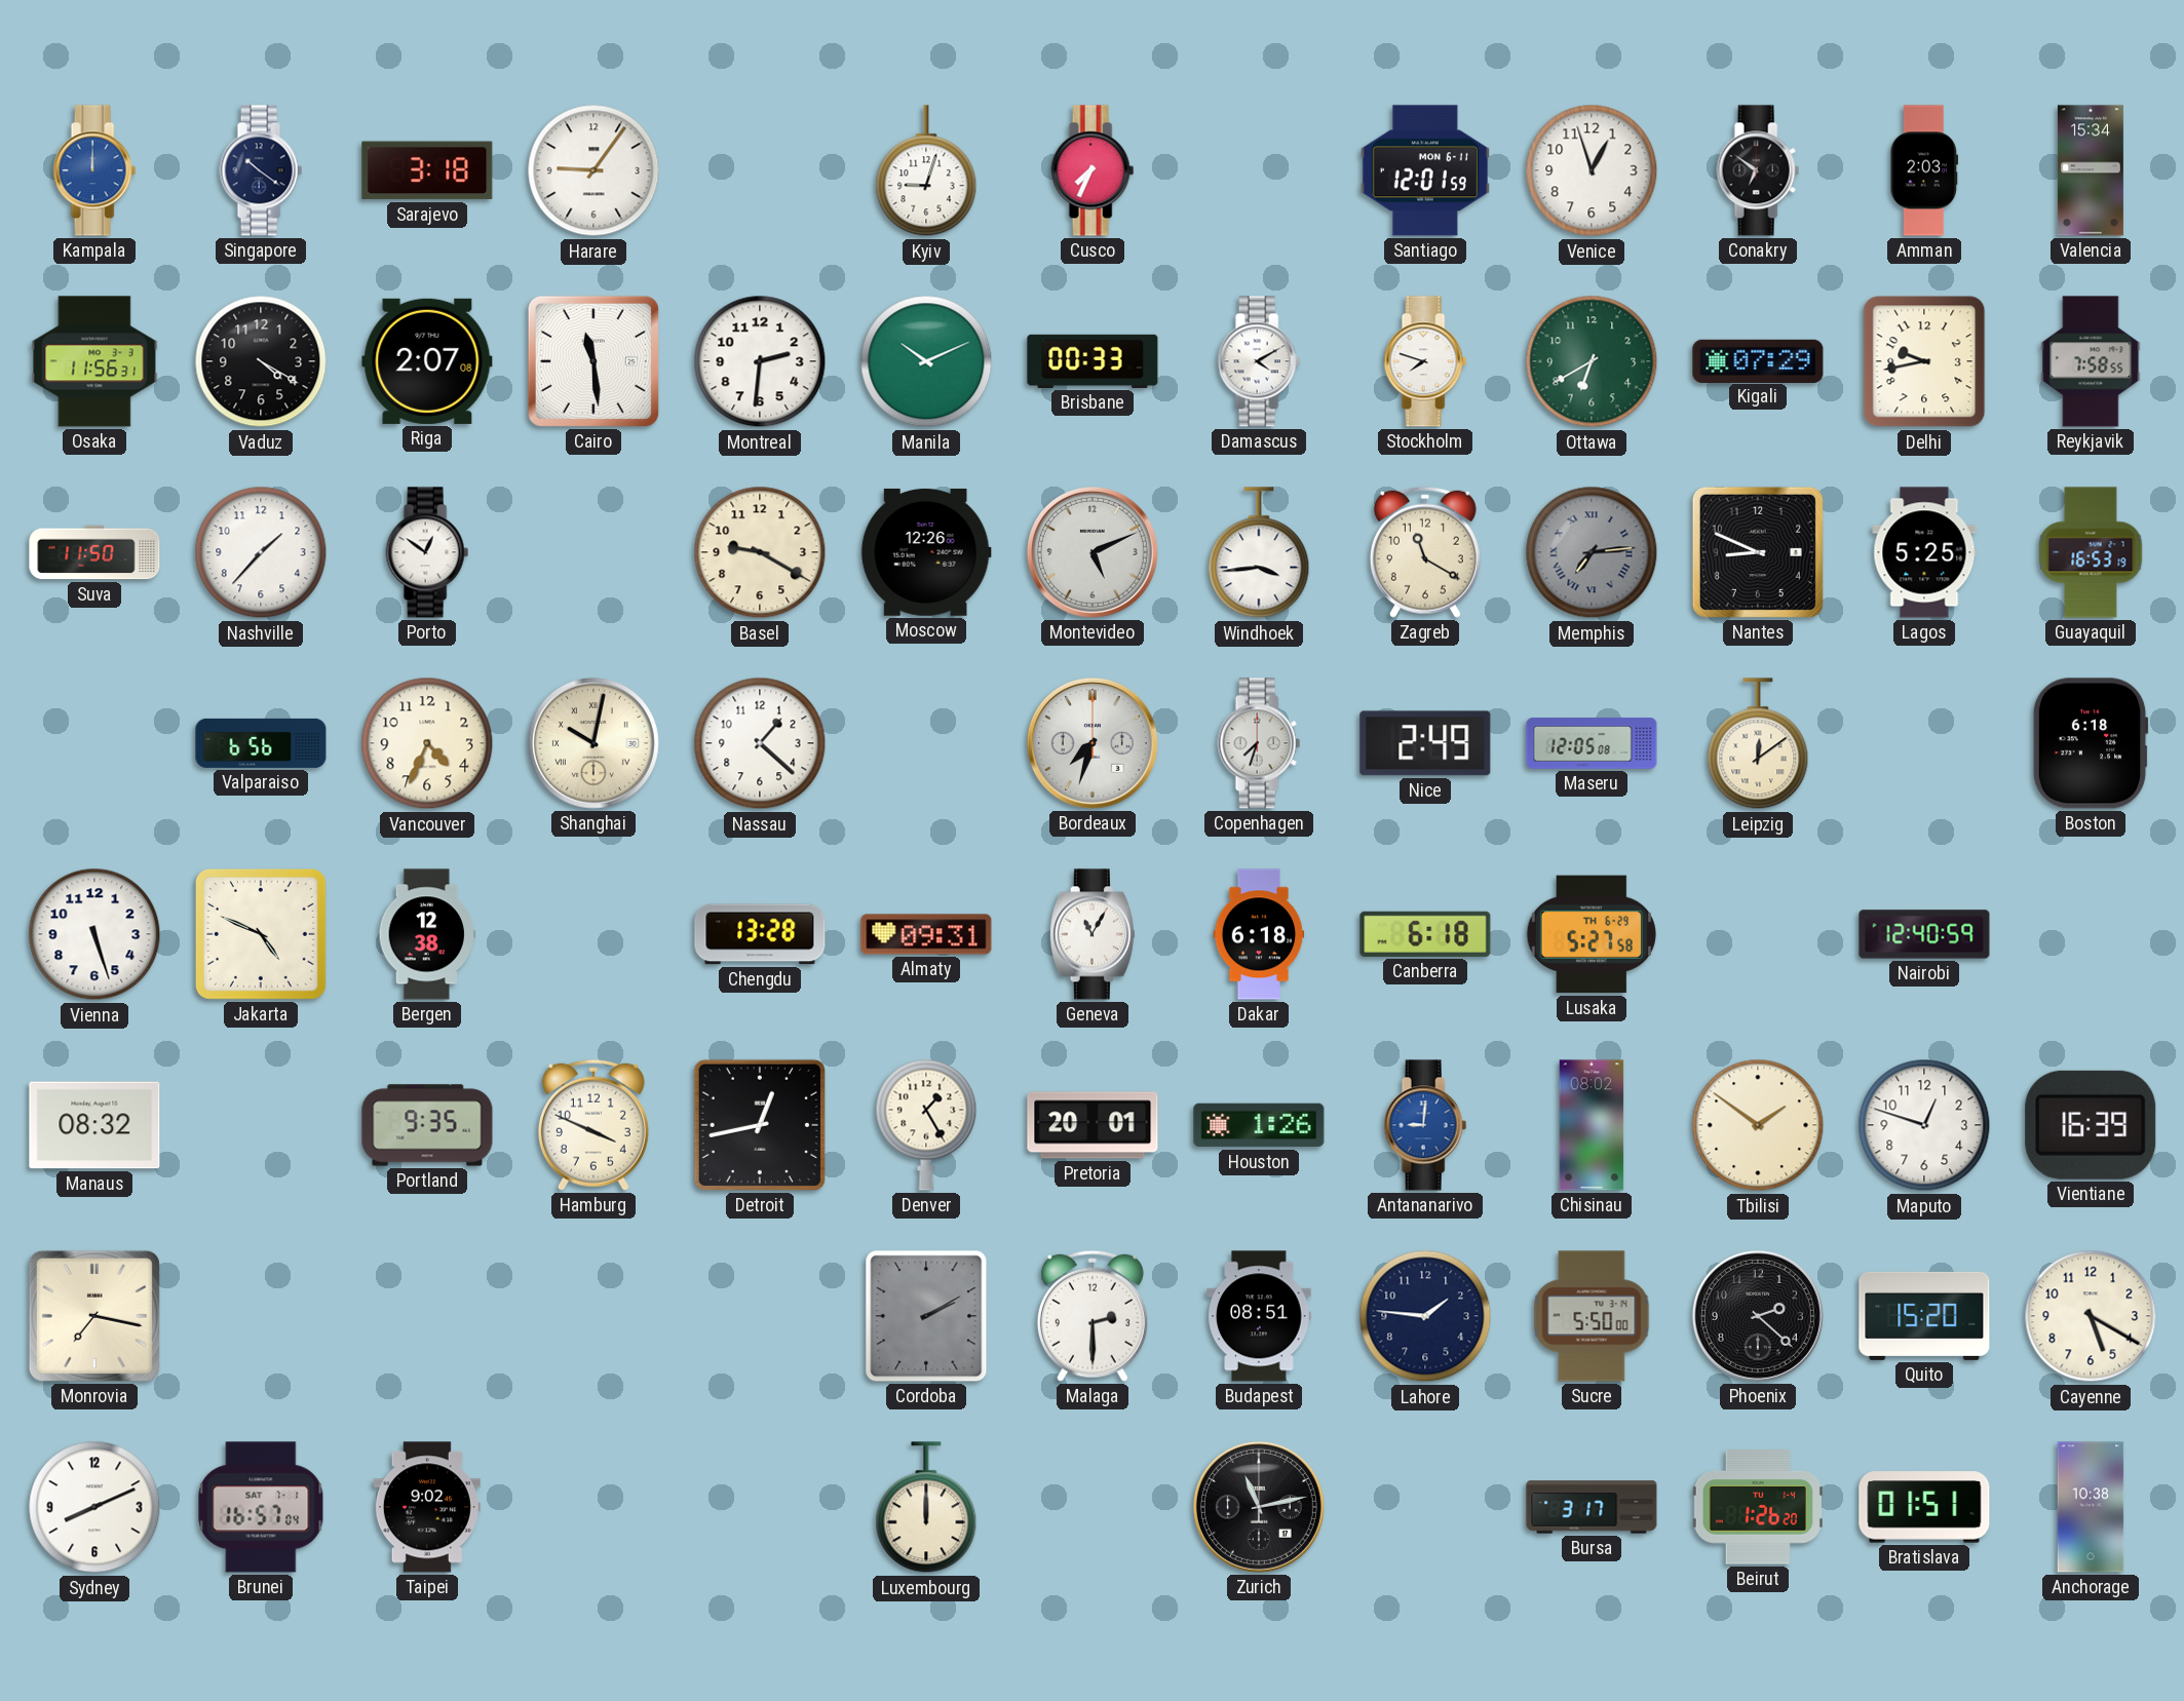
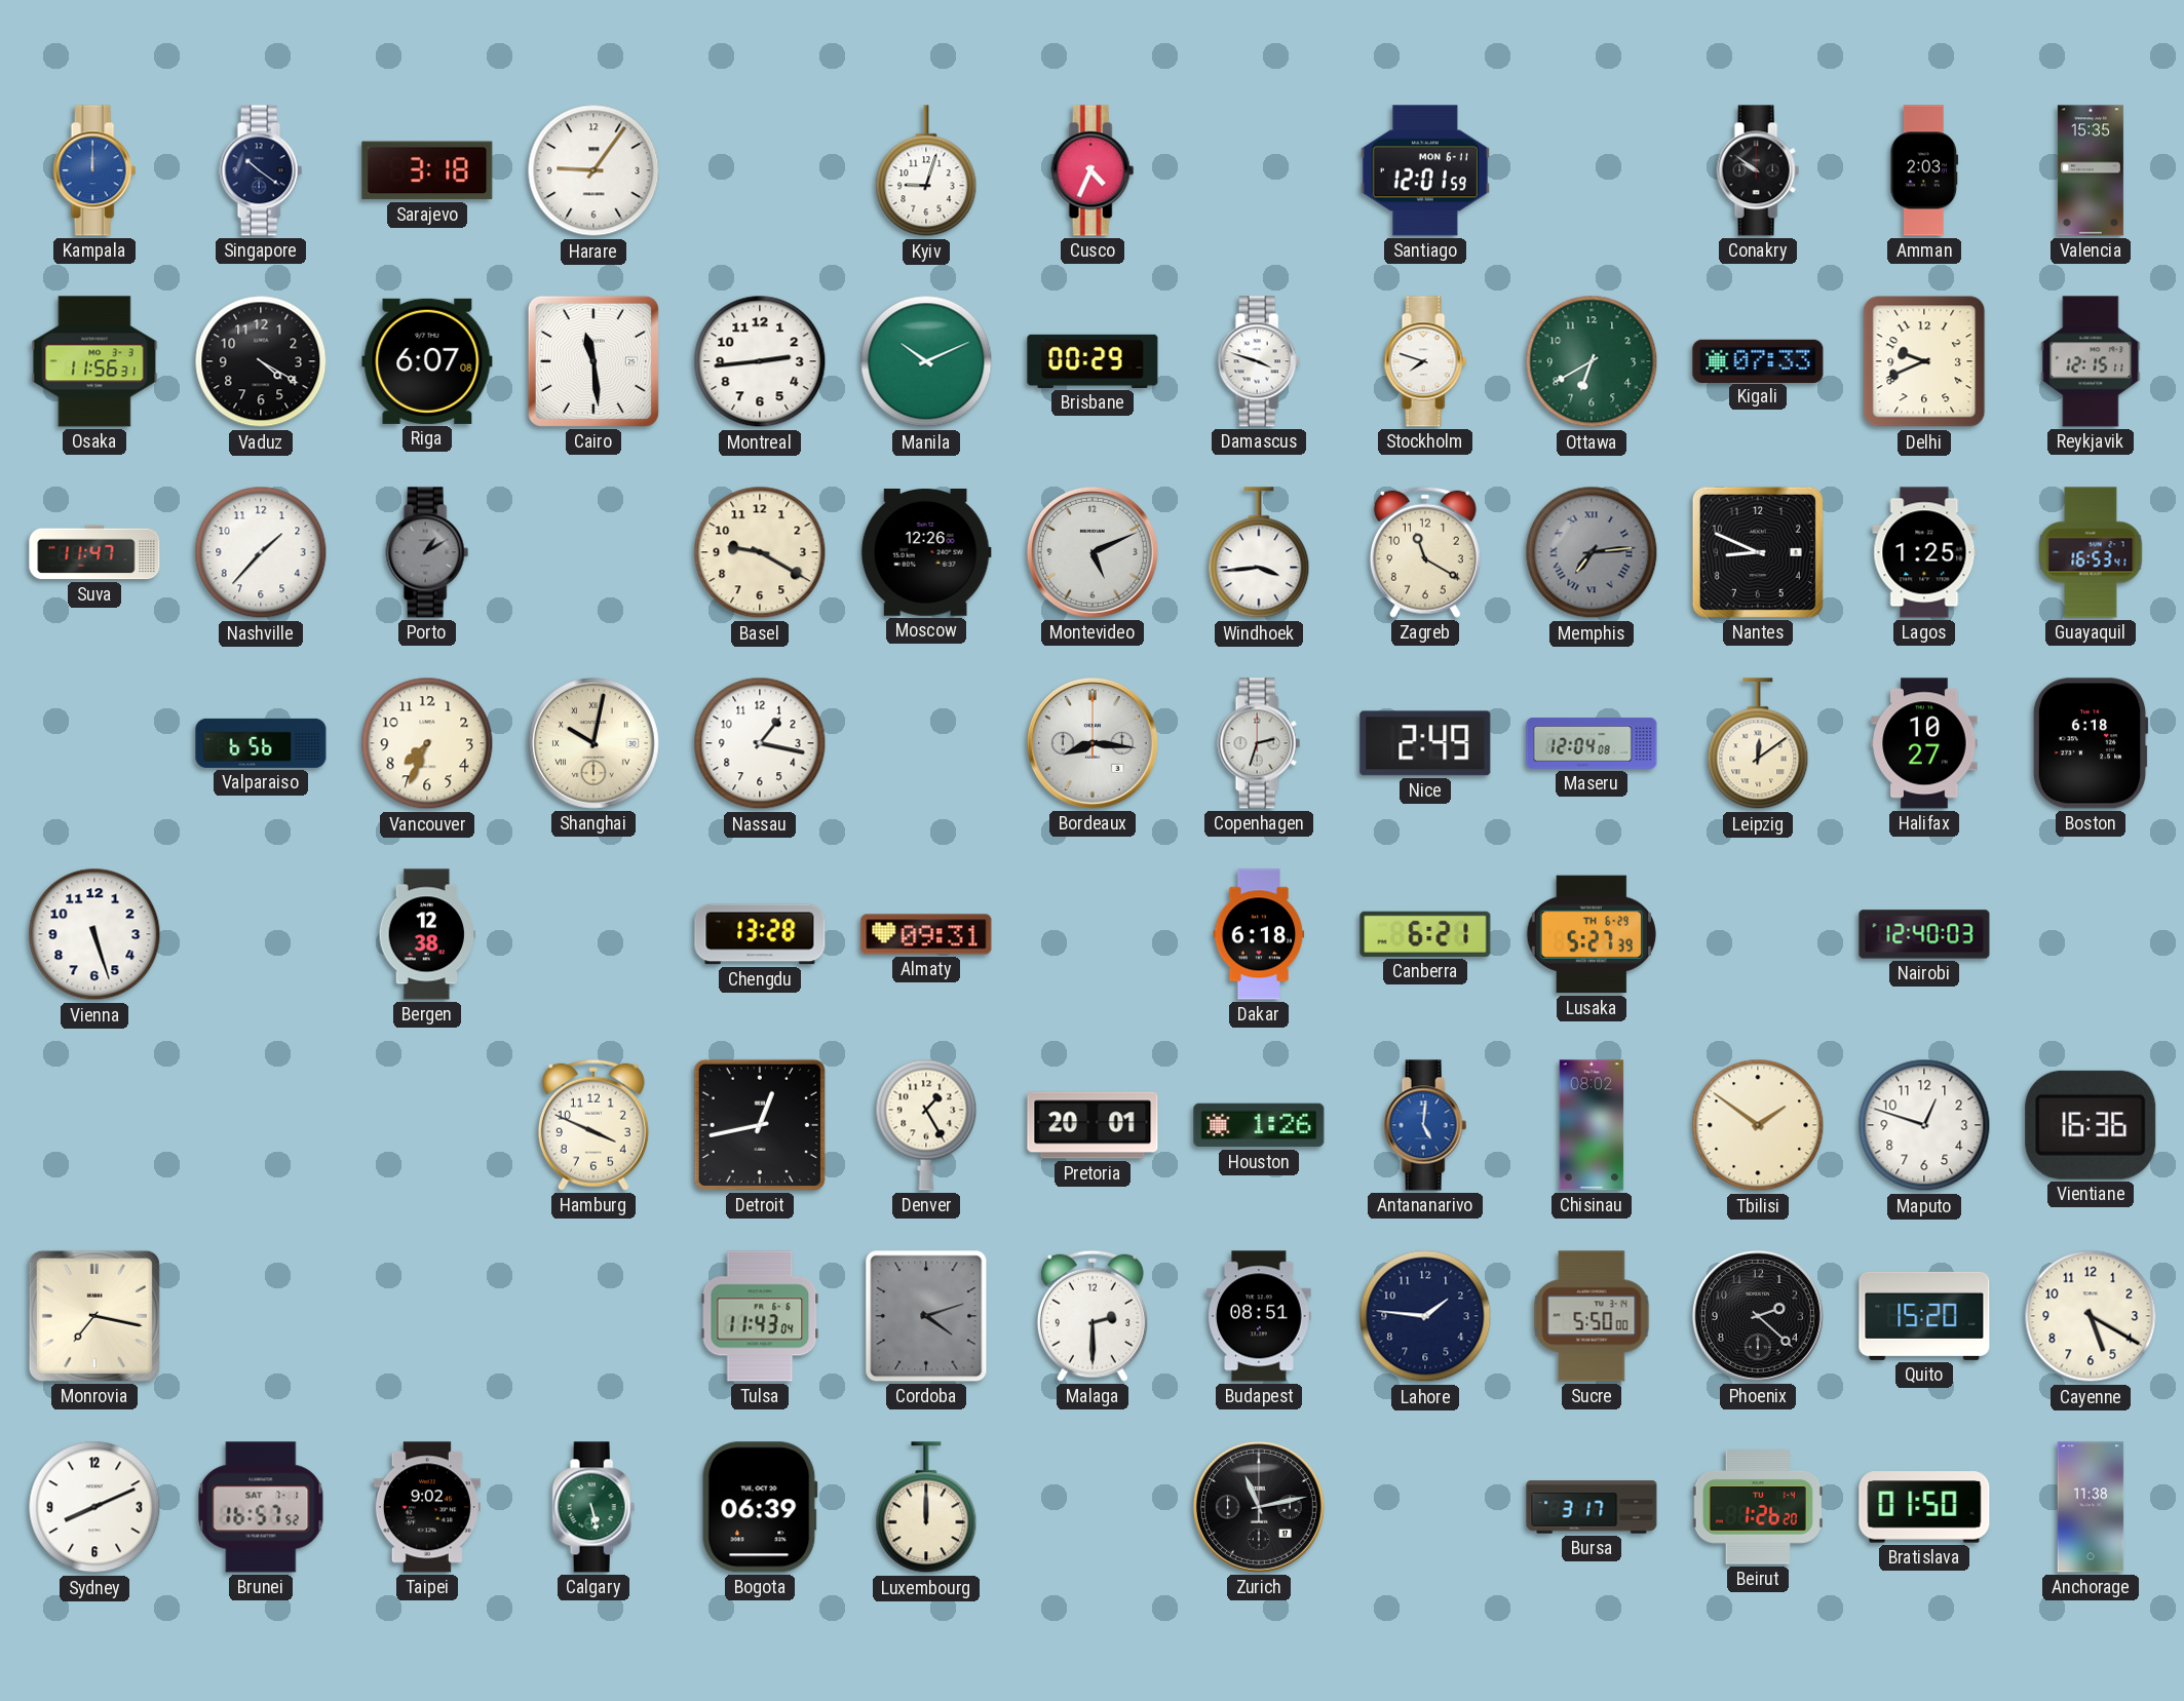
Cusco: 7:34 -> 4:34 (1093, 170)
Venice: 12:57 -> none (1592, 170)
Conakry: 6:51 -> 9:51 (1758, 170)
Valencia: 15:34 -> 15:35 (2091, 170)
Riga: 2:07 -> 6:07 (427, 361)
Montreal: 2:31 -> 2:44 (760, 361)
Brisbane: 00:33 -> 00:29 (1093, 361)
Damascus: 4:10 -> 3:48 (1259, 361)
Kigali: 07:29 -> 07:33 (1758, 360)
Delhi: 9:43 -> 9:41 (1924, 361)
Reykjavik: 7:58 -> 12:15 (2091, 361)
Suva: 11:50 -> 11:47 (94, 552)
Porto: 12:51 -> 1:10 (427, 552)
Porto dial: white -> grey (427, 552)
Lagos: 5:25 -> 1:25 (1924, 552)
Guayaquil: 16:53:19 -> 16:53:41 (2091, 552)
Vancouver: 4:34 -> 7:34 (427, 743)
Nassau: 1:22 -> 1:17 (760, 743)
Bordeaux: 7:33 -> 8:16 (1093, 743)
Copenhagen: 7:33 -> 2:33 (1259, 743)
Maseru: 12:05 -> 12:04 (1592, 743)
Halifax: none -> 10:27 (1924, 743)
Jakarta: 4:49 -> none (261, 934)
Geneva: 11:05 -> none (1093, 934)
Canberra: 6:18 -> 6:21 (1425, 934)
Lusaka: 5:27:58 -> 5:27:39 (1591, 934)
Nairobi: 12:40:59 -> 12:40:03 (1924, 934)
Manaus: 08:32 -> none (94, 1125)
Portland: 9:35 -> none (427, 1125)
Antananarivo: 9:01 -> 5:01 (1425, 1125)
Vientiane: 16:39 -> 16:36 (2091, 1125)
Tulsa: none -> 11:43 (760, 1316)
Cordoba: 2:10 -> 4:12 (926, 1316)
Brunei: 16:57:04 -> 16:57:52 (261, 1507)
Calgary: none -> 5:28 (593, 1507)
Bogota: none -> 06:39 (760, 1507)
Bratislava: 01:51 -> 01:50 (1924, 1507)
Anchorage: 10:38 -> 11:38 (2091, 1507)
